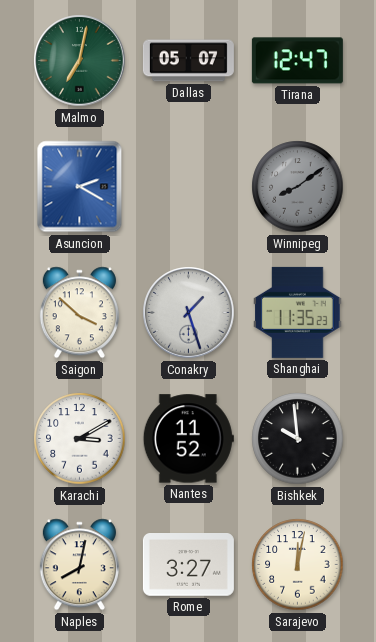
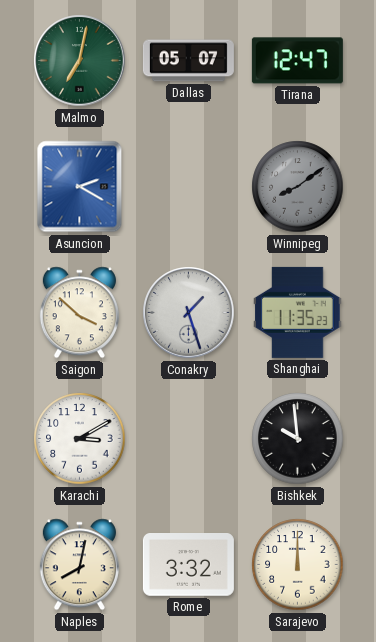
Nantes: 11:52 -> none (188, 439)
Rome: 3:27 -> 3:32 (188, 565)
Sarajevo: 12:02 -> 12:00 (298, 565)
